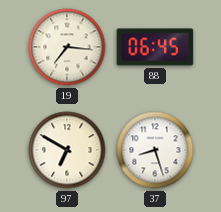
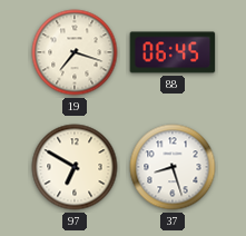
19: 7:16 -> 7:18 (75, 52)
